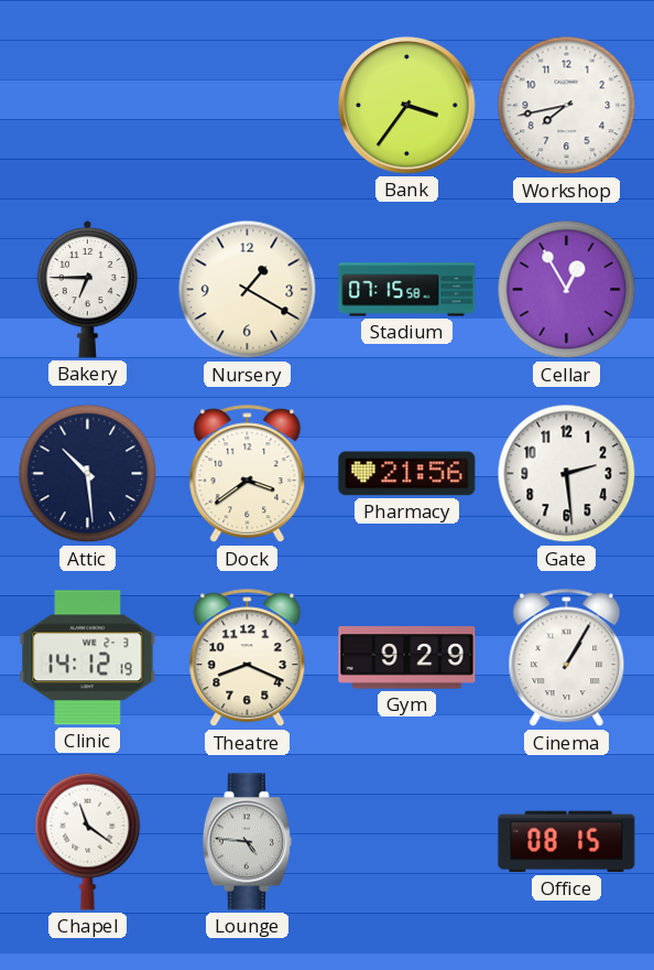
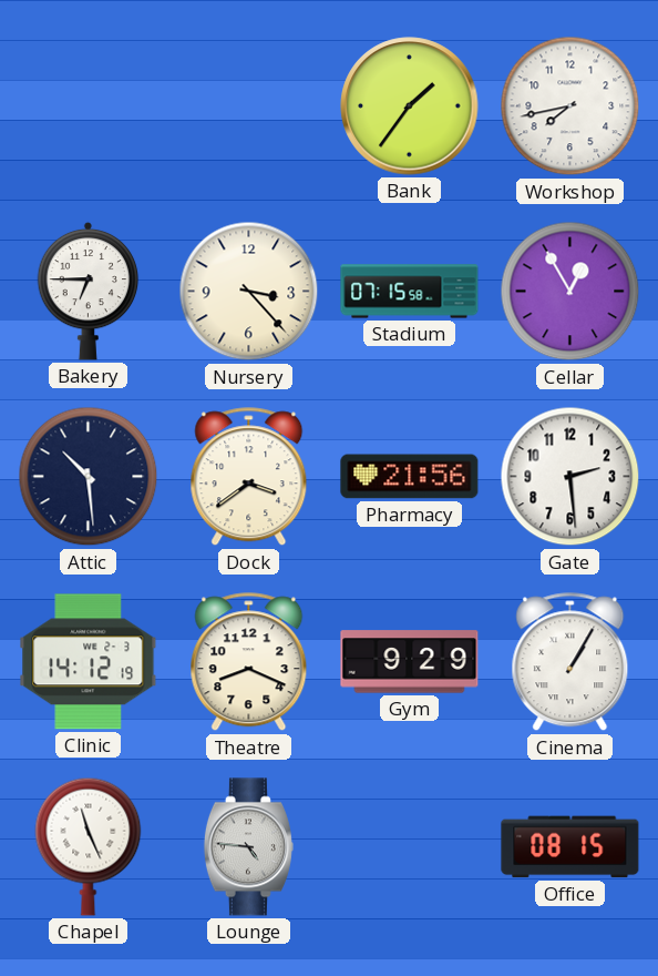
Bank: 3:36 -> 1:36 (410, 106)
Nursery: 1:20 -> 3:23 (249, 292)
Chapel: 11:21 -> 11:26 (89, 846)
